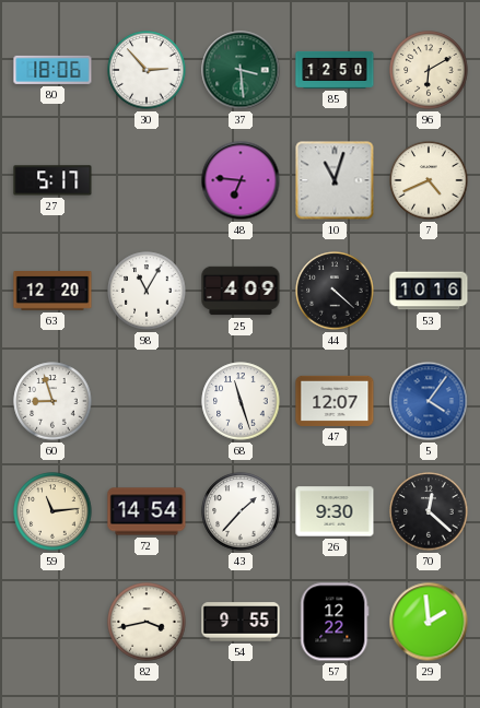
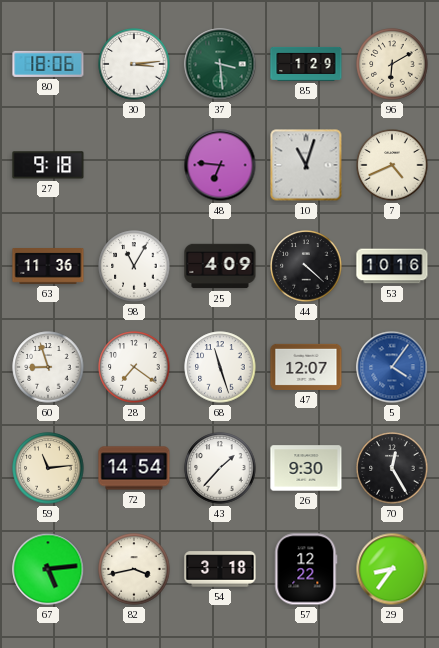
30: 2:53 -> 3:14 (134, 64)
85: 12:50 -> 1:29 (306, 64)
27: 5:17 -> 9:18 (48, 165)
63: 12:20 -> 11:36 (48, 266)
28: none -> 7:21 (134, 367)
70: 12:22 -> 12:25 (392, 468)
67: none -> 5:14 (48, 569)
54: 9:55 -> 3:18 (220, 569)
29: 1:59 -> 8:36 (392, 569)
